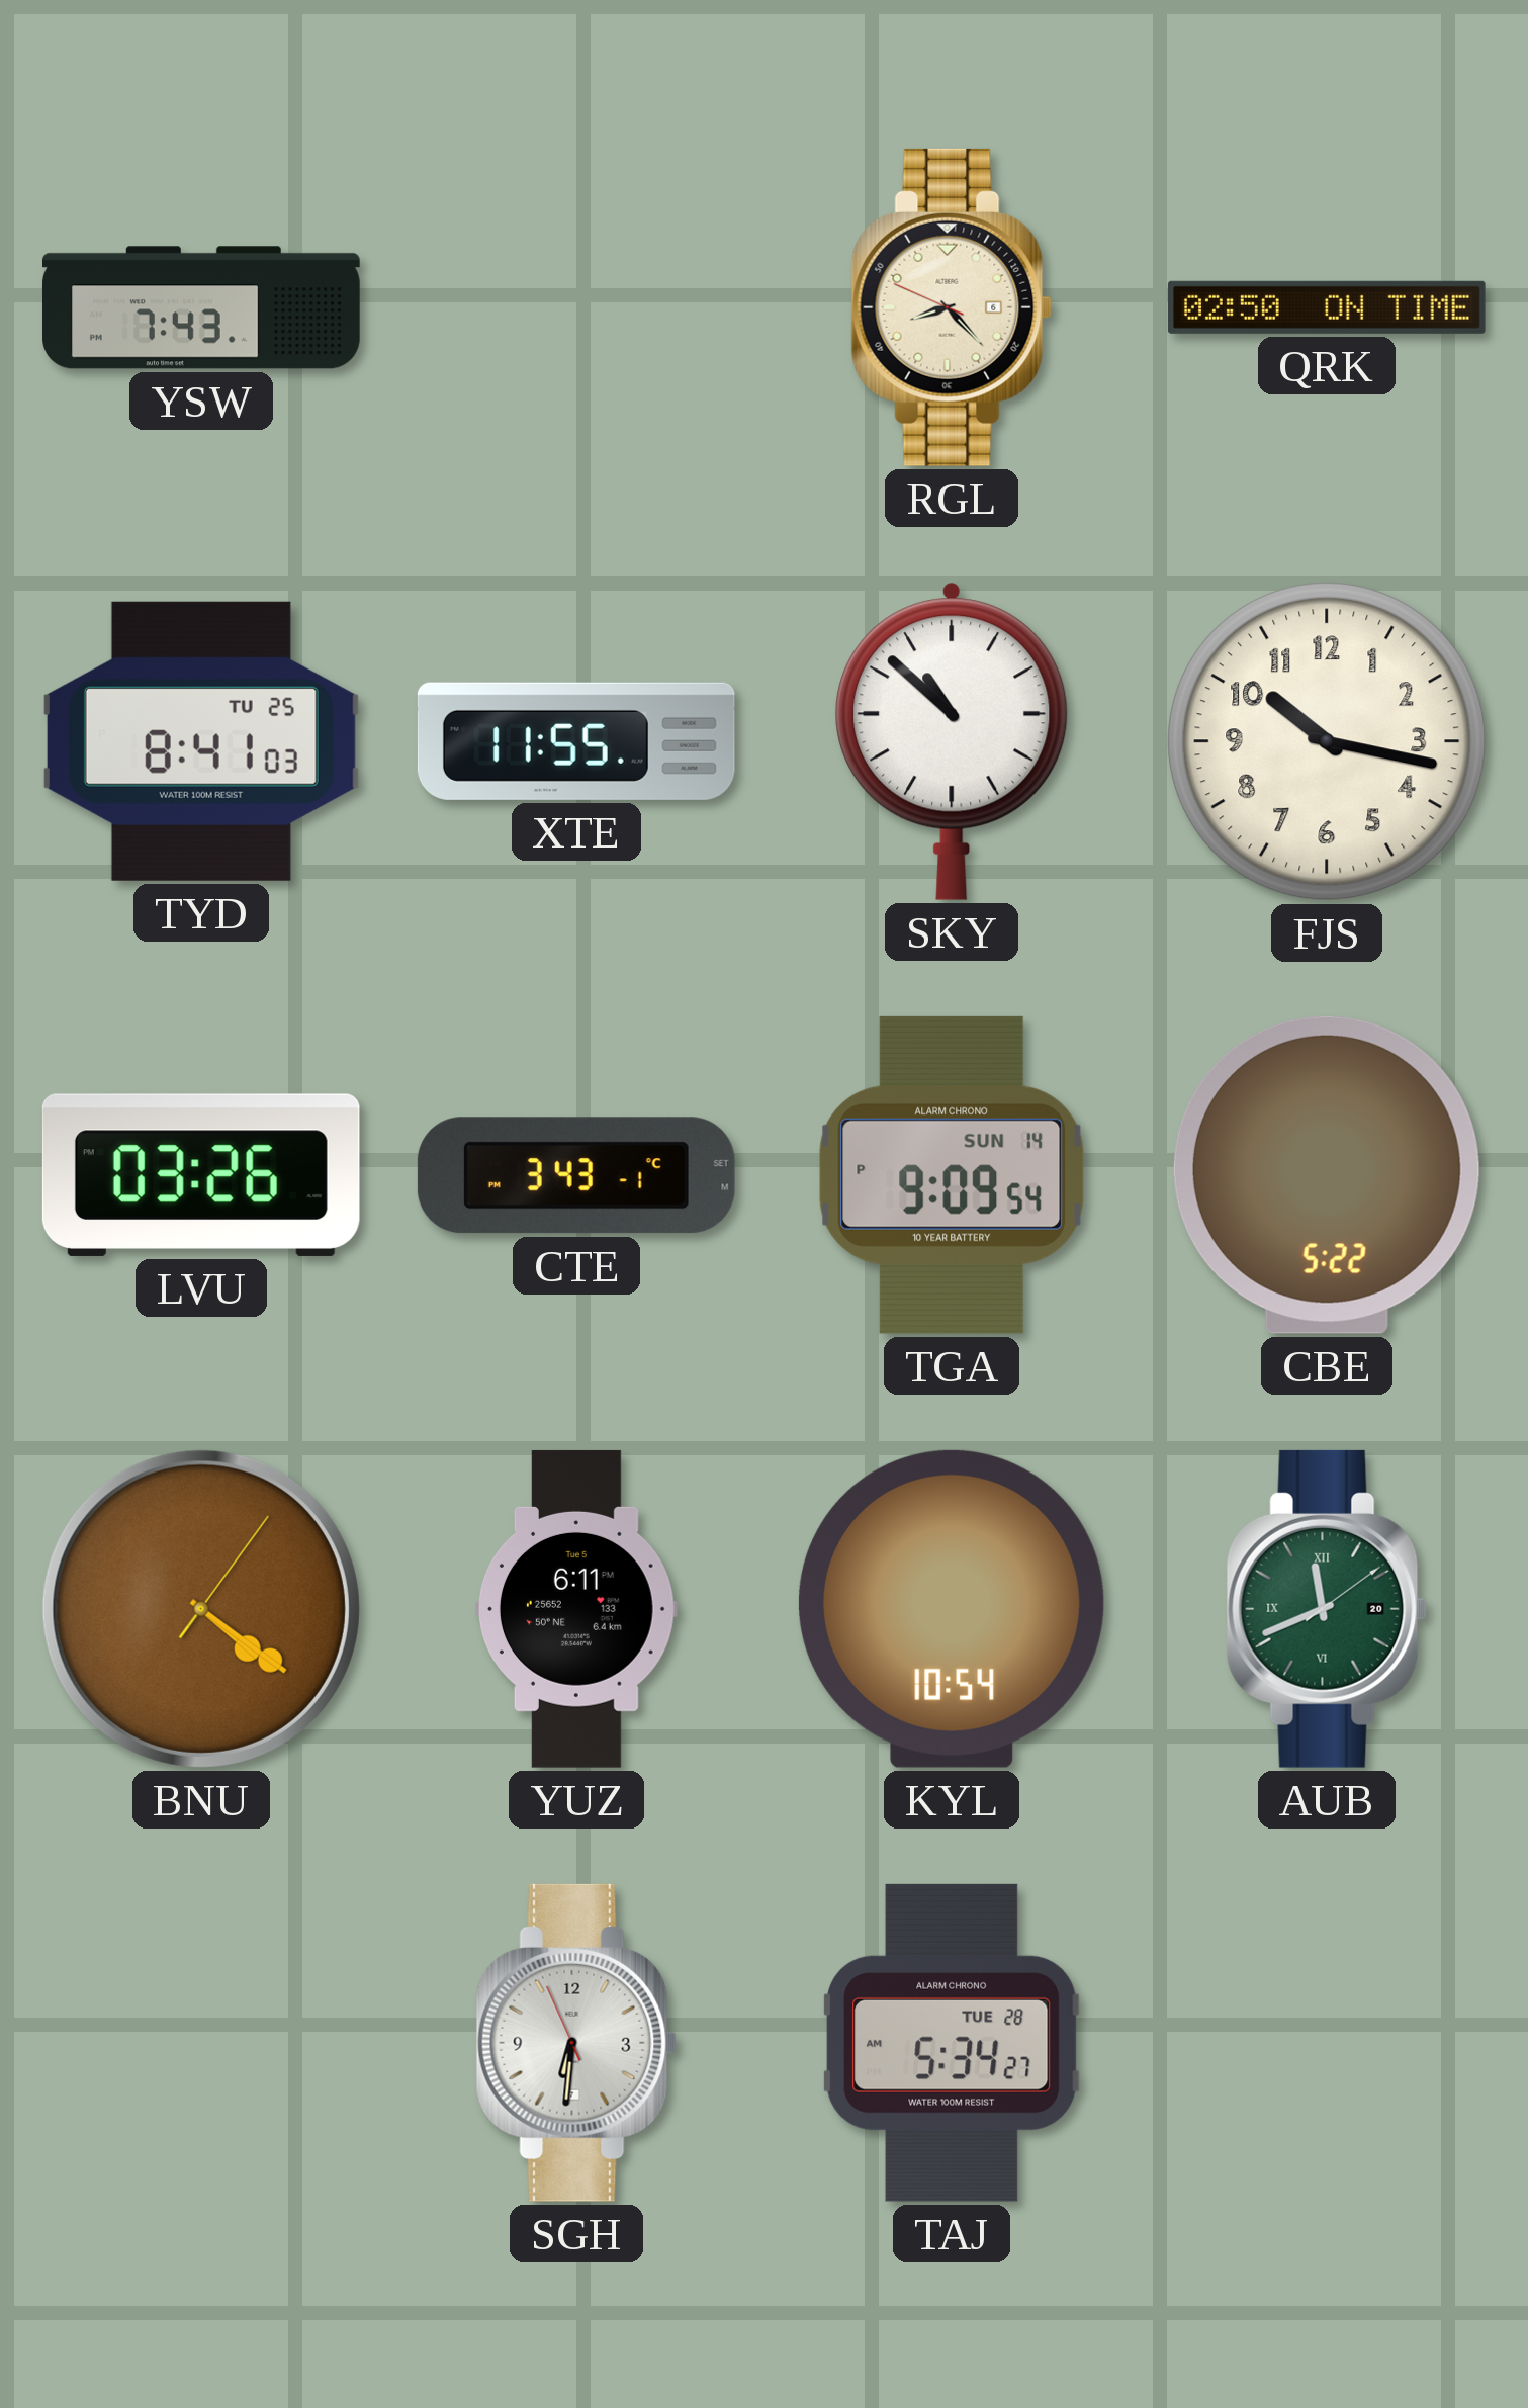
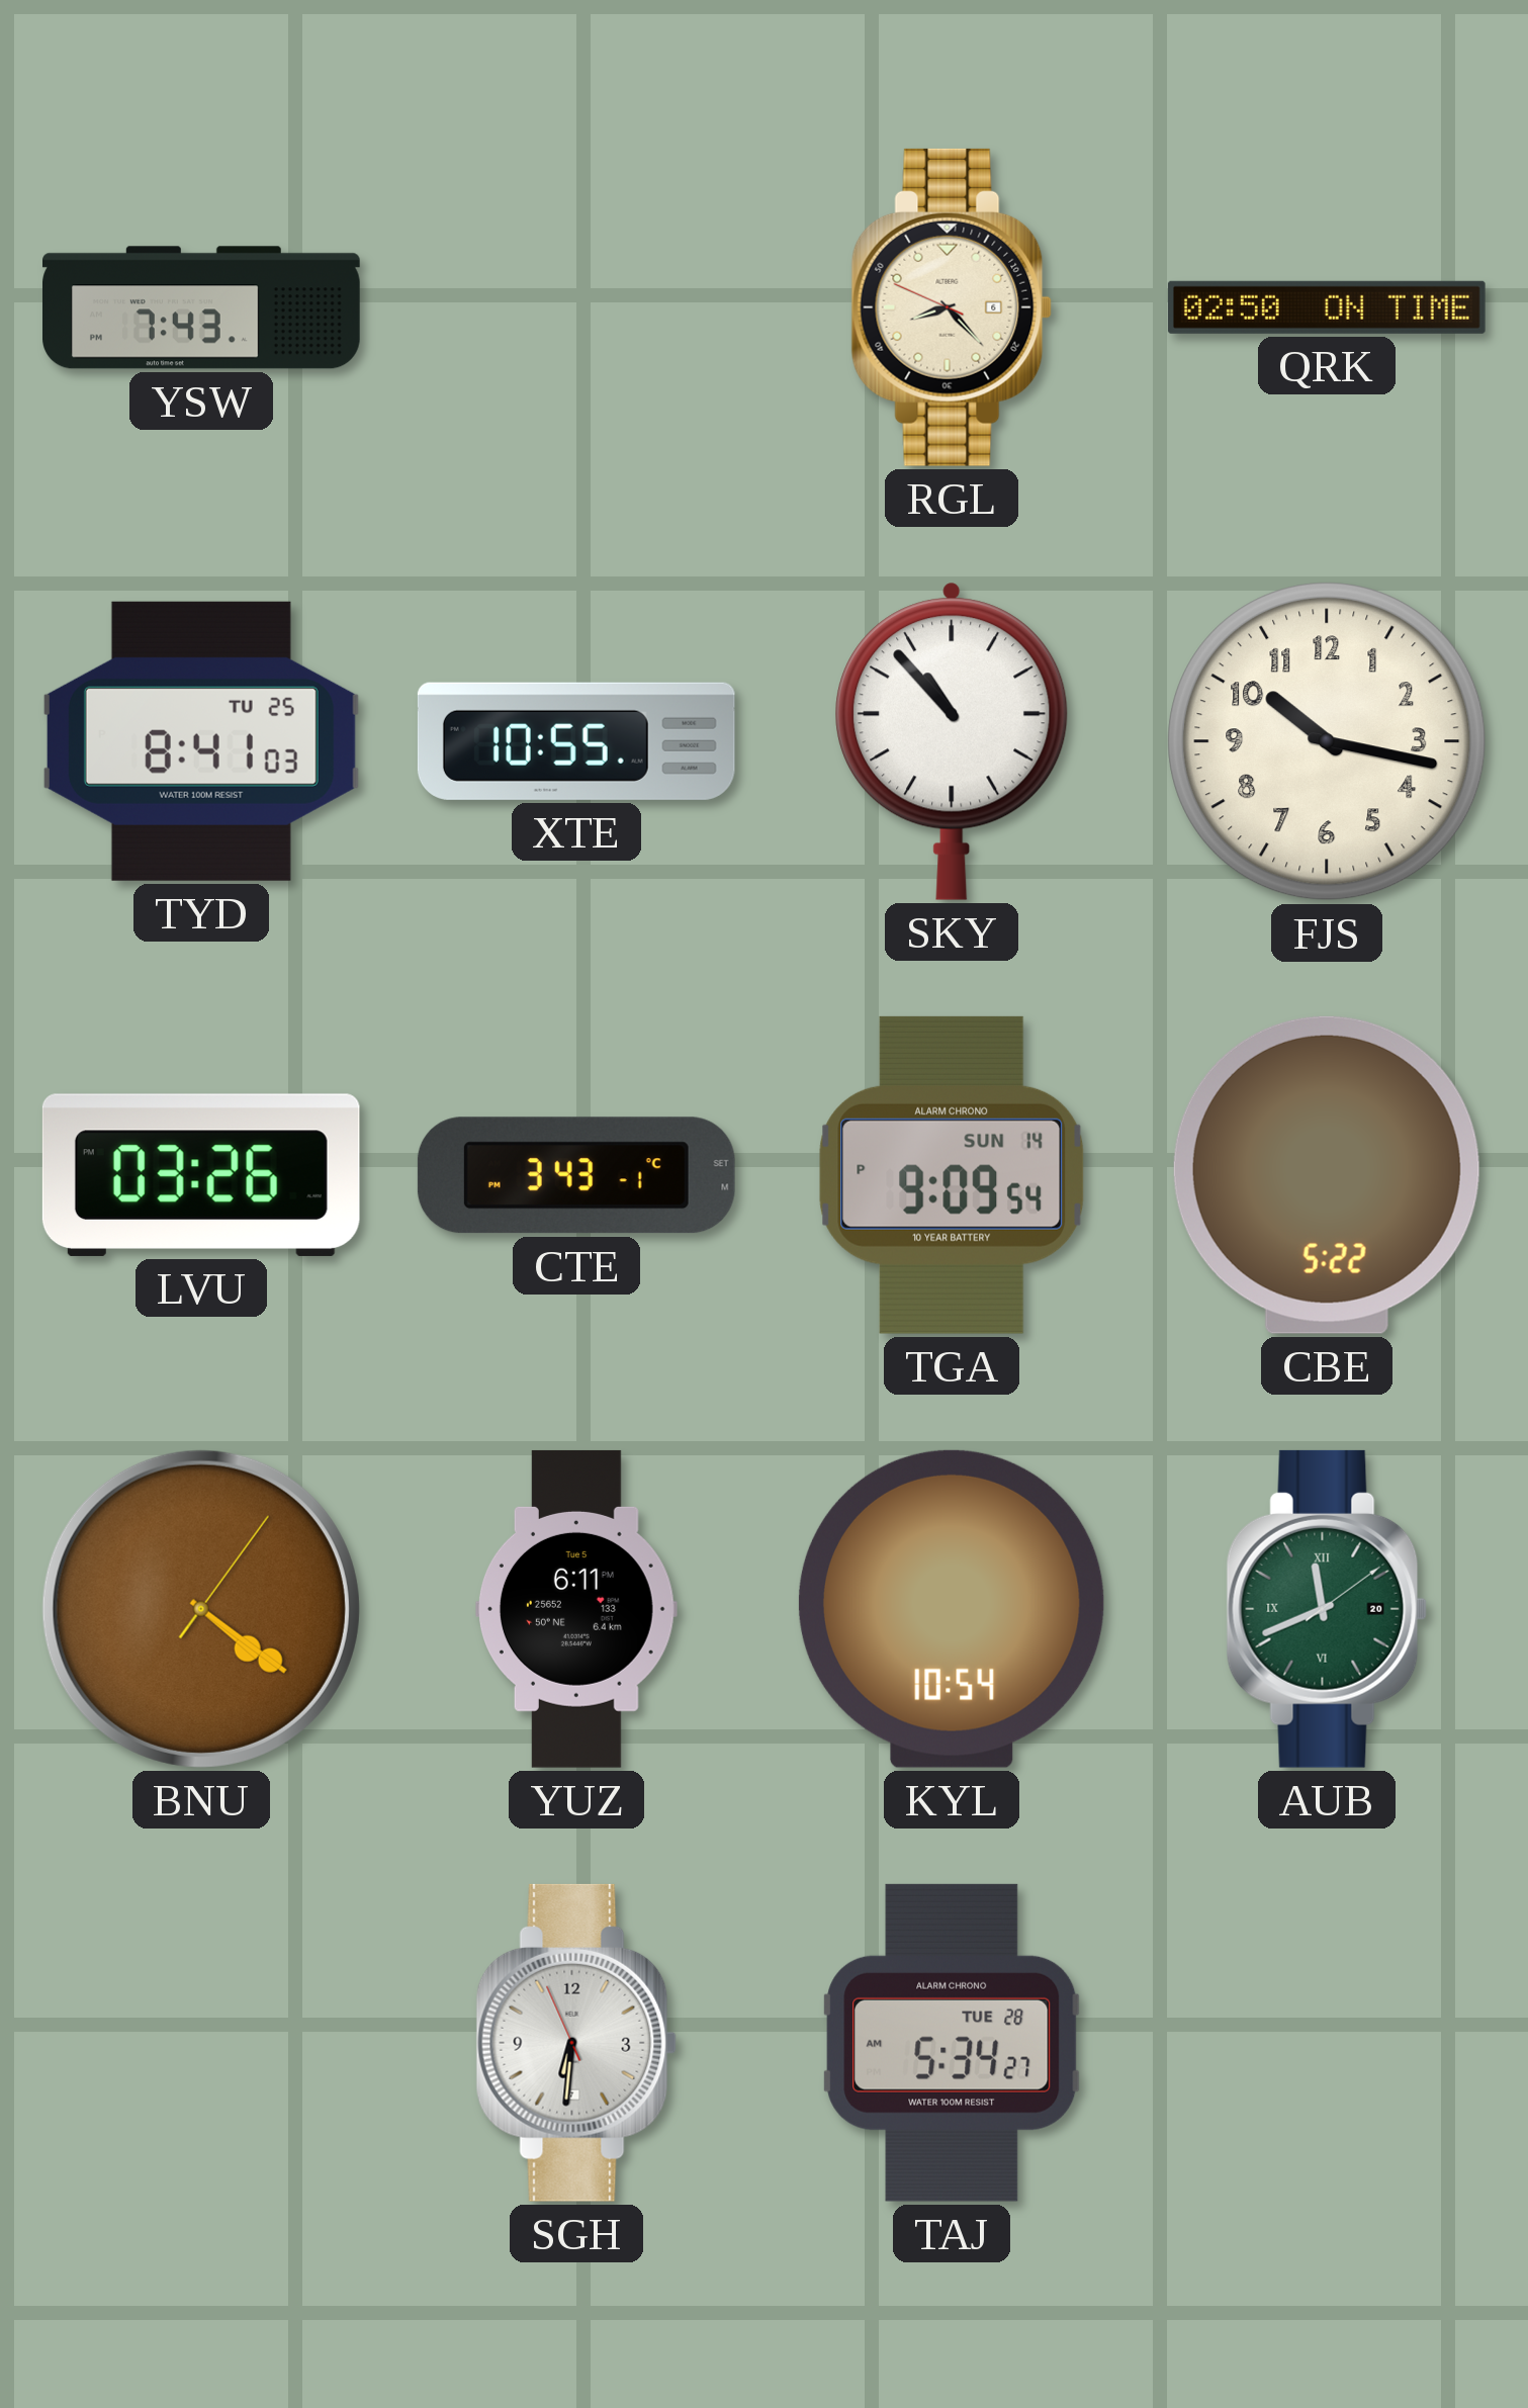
XTE: 11:55 -> 10:55 (576, 741)
SKY: 10:52 -> 10:53 (952, 741)
